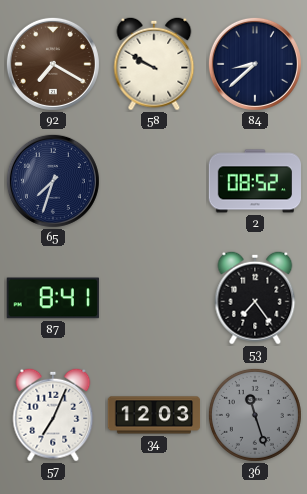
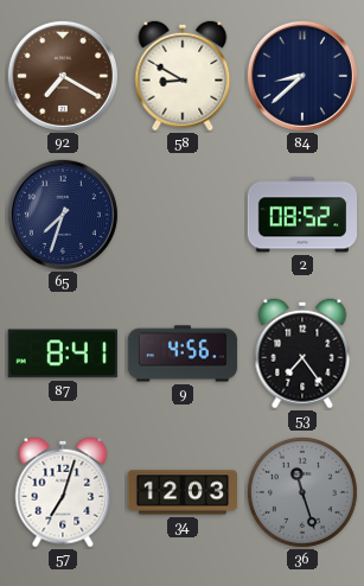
58: 9:50 -> 8:50 (183, 76)
9: none -> 4:56 (183, 353)
57: 7:04 -> 7:03 (63, 492)
